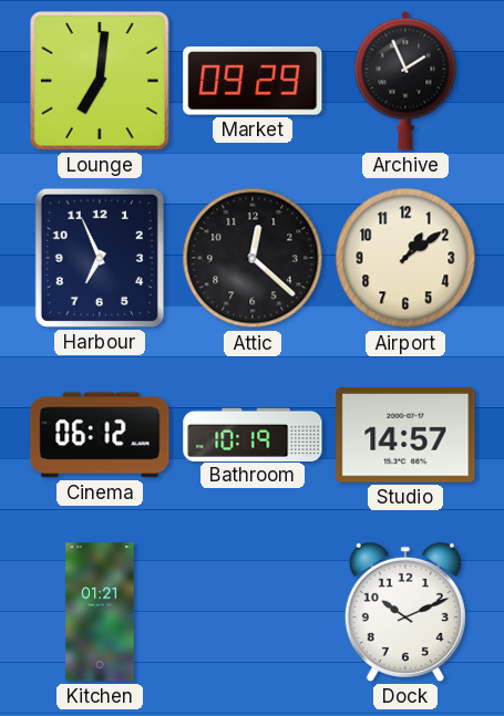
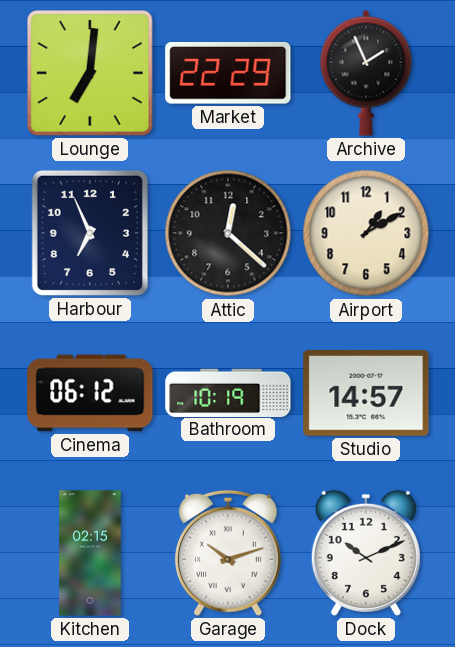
Market: 09:29 -> 22:29 (228, 74)
Airport: 1:09 -> 1:10 (366, 233)
Kitchen: 01:21 -> 02:15 (90, 553)
Garage: none -> 10:12 (229, 553)
